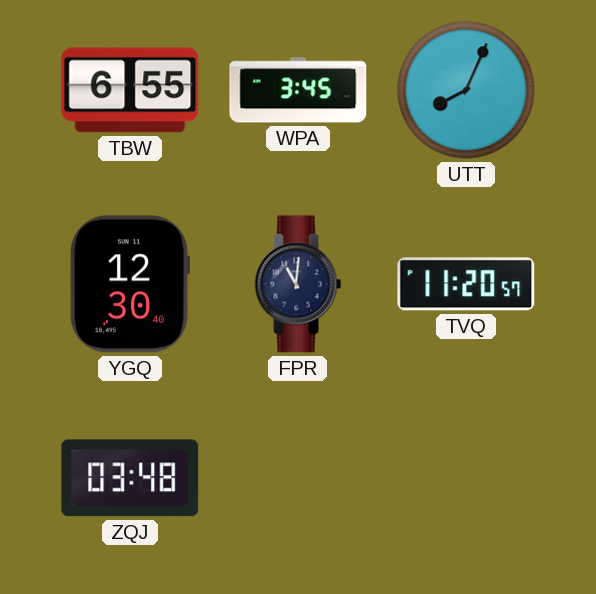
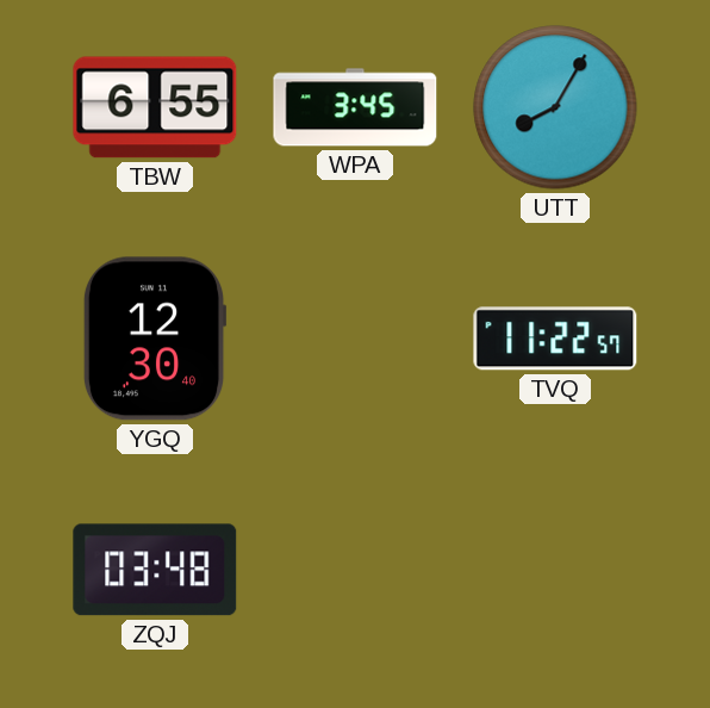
UTT: 8:04 -> 8:05 (555, 107)
FPR: 11:01 -> none (298, 284)
TVQ: 11:20 -> 11:22 (555, 339)
